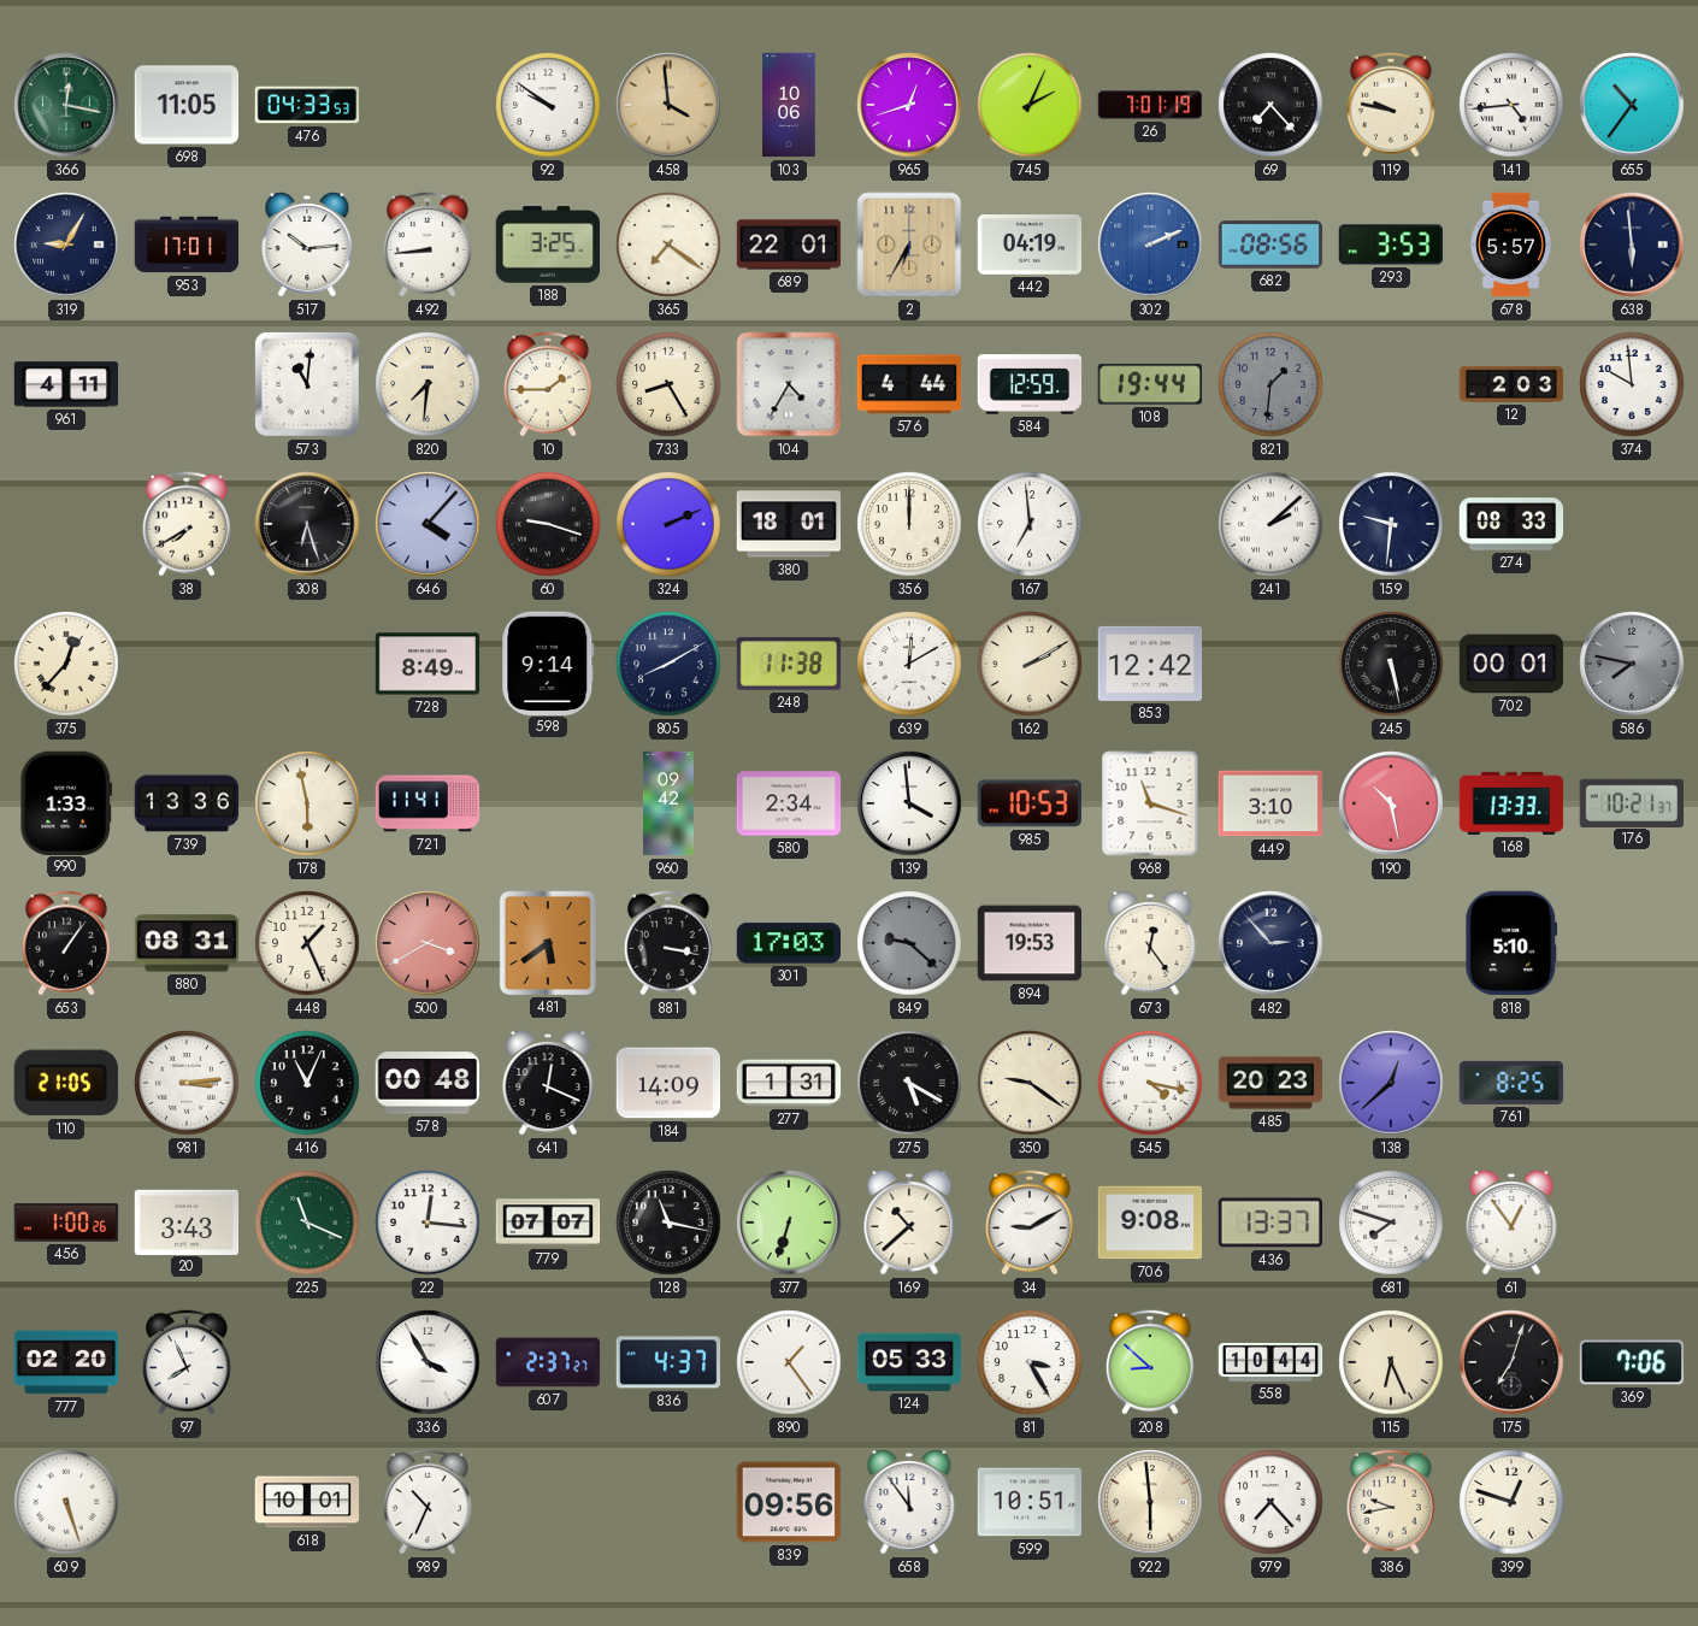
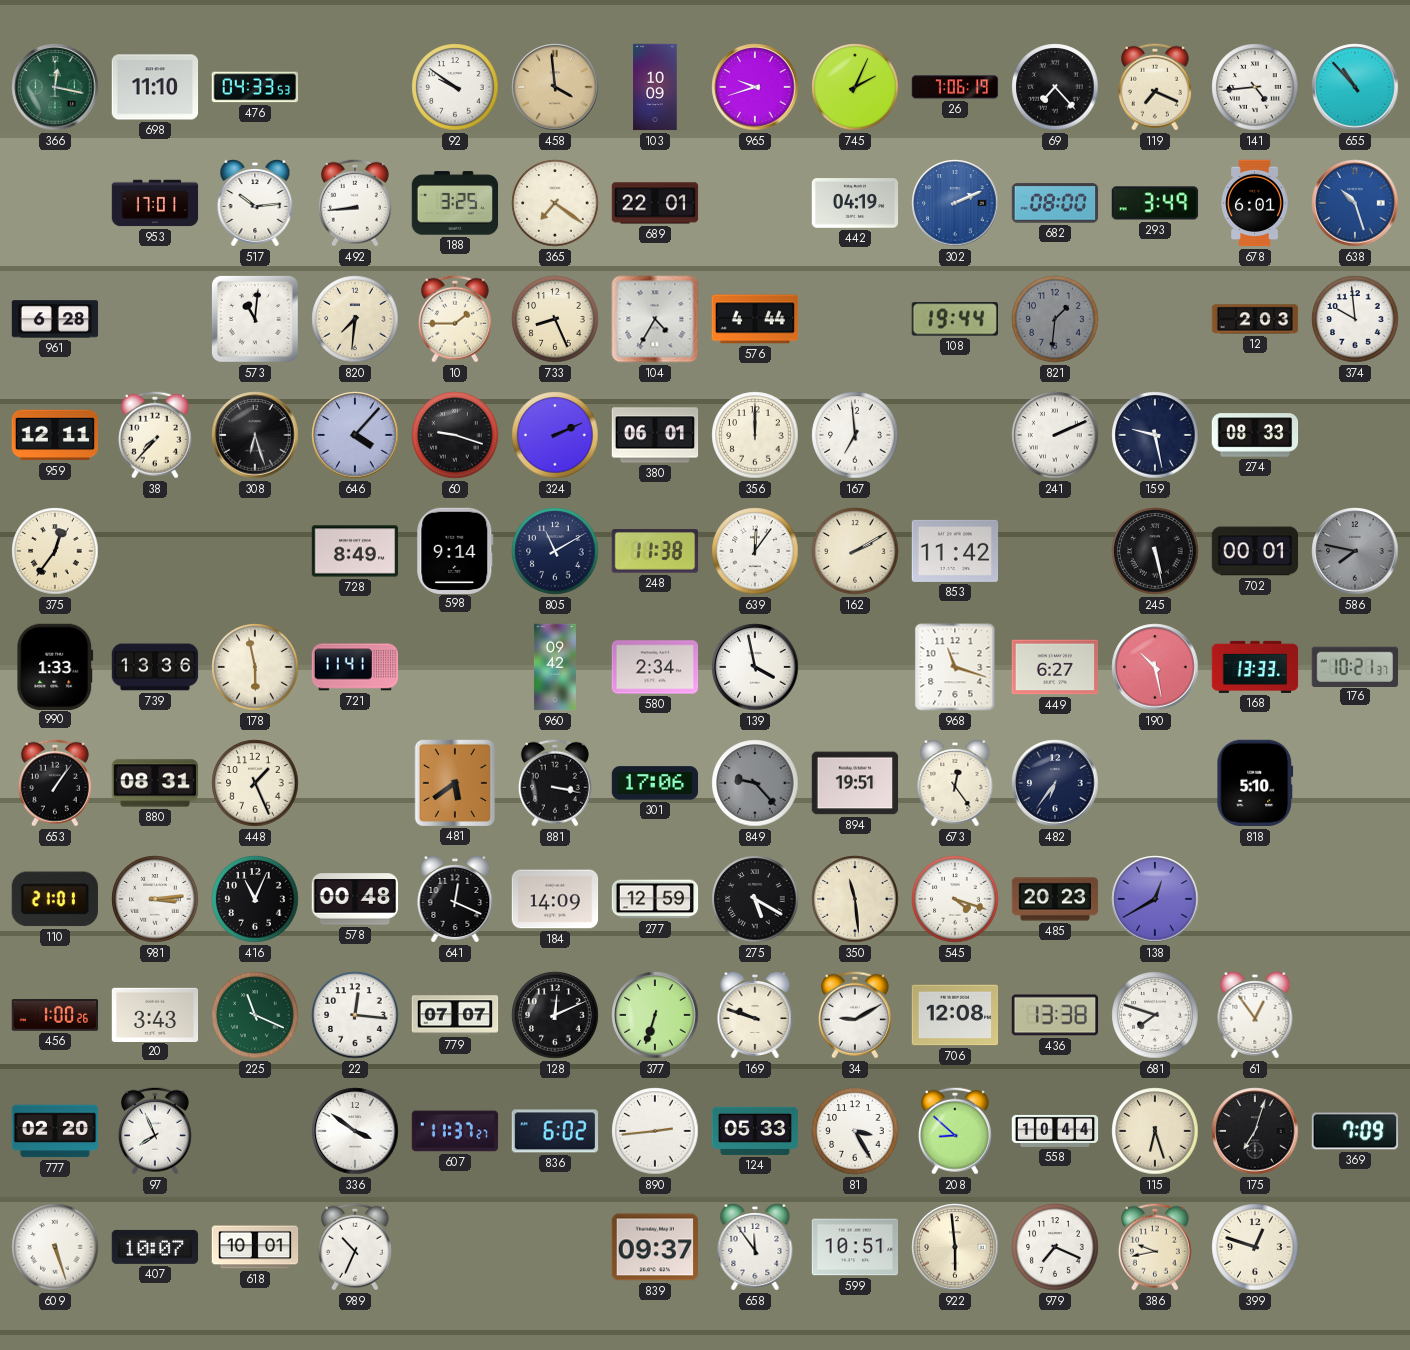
698: 11:05 -> 11:10 (155, 87)
103: 10:06 -> 10:09 (655, 87)
965: 12:42 -> 9:42 (755, 87)
26: 7:01 -> 7:06 (955, 87)
119: 9:47 -> 7:19 (1155, 87)
655: 10:36 -> 10:53 (1355, 87)
319: 9:05 -> none (66, 245)
2: 6:35 -> none (909, 245)
682: 08:56 -> 08:00 (1055, 203)
293: 3:53 -> 3:49 (1155, 203)
678: 5:57 -> 6:01 (1255, 203)
638: 5:59 -> 10:27 (1355, 203)
638 dial: navy -> blue (1355, 203)
961: 4:11 -> 6:28 (55, 319)
733: 8:25 -> 8:26 (555, 319)
584: 12:59 -> none (1030, 384)
959: none -> 12:11 (55, 435)
38: 7:40 -> 7:37 (155, 435)
380: 18:01 -> 06:01 (655, 435)
241: 2:08 -> 2:11 (1055, 435)
159: 9:31 -> 9:28 (1155, 435)
375: 12:37 -> 12:36 (55, 551)
805: 8:10 -> 11:10 (555, 551)
639: 12:10 -> 12:06 (755, 551)
853: 12:42 -> 11:42 (955, 551)
139: 3:59 -> 3:58 (755, 667)
985: 10:53 -> none (1030, 803)
449: 3:10 -> 6:27 (1055, 667)
500: 3:40 -> none (428, 943)
301: 17:03 -> 17:06 (655, 783)
849: 9:22 -> 9:23 (755, 783)
894: 19:53 -> 19:51 (855, 783)
482: 2:53 -> 6:36 (1055, 783)
110: 21:05 -> 21:01 (55, 899)
277: 1:31 -> 12:59 (655, 899)
350: 9:21 -> 11:29 (855, 899)
545: 4:17 -> 4:18 (955, 899)
138: 12:38 -> 12:40 (1155, 899)
761: 8:25 -> none (1511, 1083)
128: 11:17 -> 12:11 (555, 1015)
169: 10:38 -> 9:48 (755, 1016)
706: 9:08 -> 12:08 (955, 1015)
436: 13:37 -> 13:38 (1055, 1015)
336: 3:55 -> 3:51 (355, 1131)
607: 2:37 -> 11:37 (455, 1131)
836: 4:37 -> 6:02 (555, 1131)
890: 1:24 -> 2:44 (655, 1131)
115: 6:26 -> 6:27 (1155, 1131)
369: 7:06 -> 7:09 (1355, 1131)
407: none -> 10:07 (155, 1247)
839: 09:56 -> 09:37 (655, 1247)
979: 7:23 -> 7:19 (1055, 1247)
